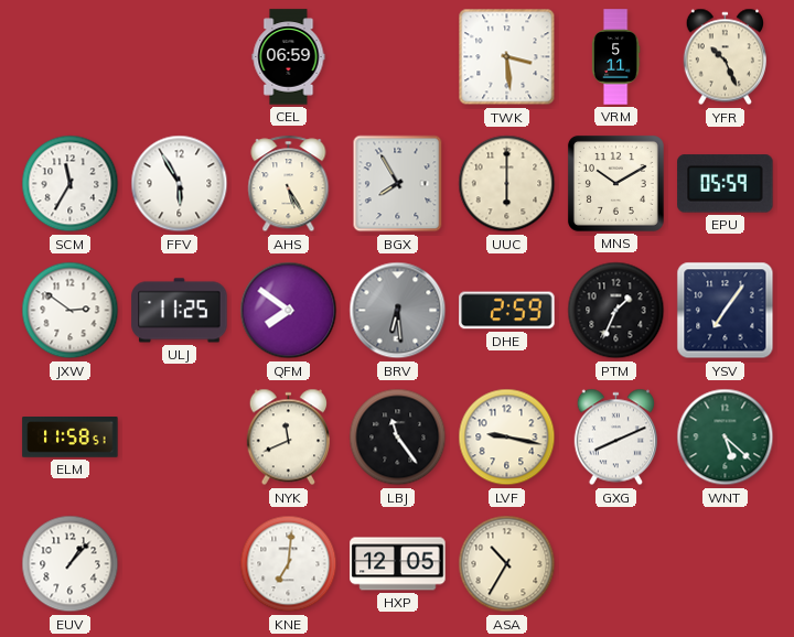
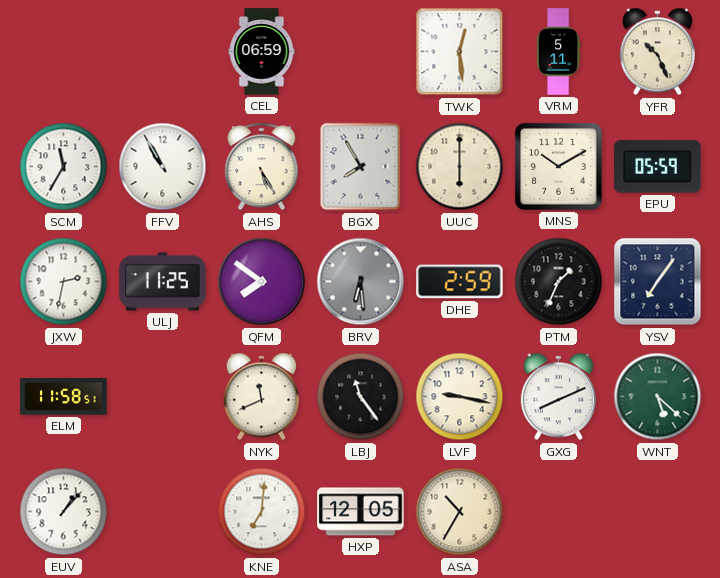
TWK: 3:29 -> 12:29 (460, 52)
FFV: 5:55 -> 10:55 (163, 167)
JXW: 2:51 -> 2:32 (64, 282)
